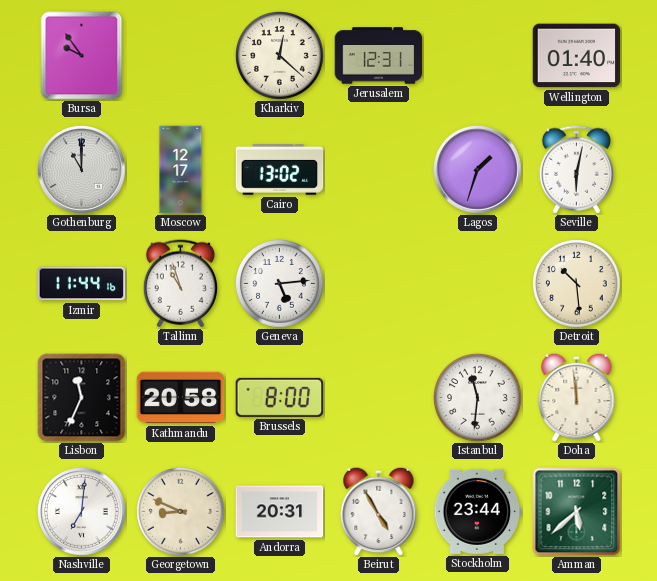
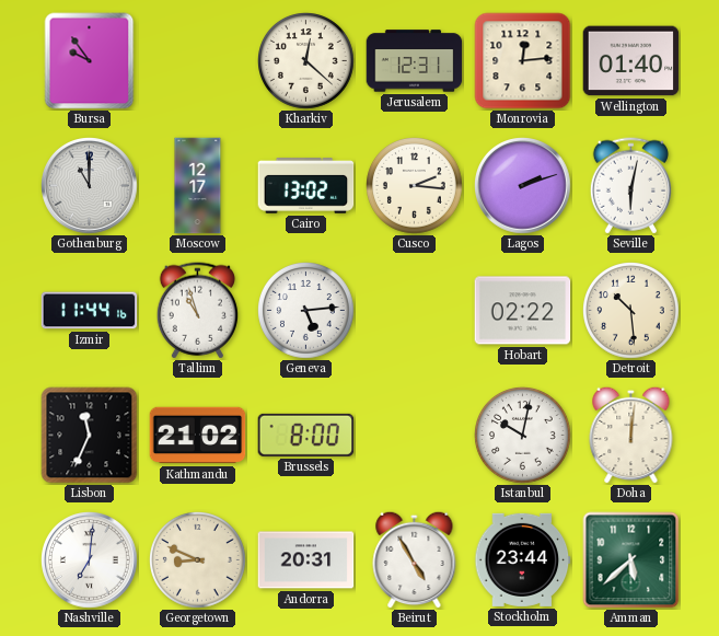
Monrovia: none -> 12:14 (523, 61)
Cusco: none -> 2:16 (415, 186)
Lagos: 1:33 -> 2:12 (523, 186)
Hobart: none -> 02:22 (523, 311)
Kathmandu: 20:58 -> 21:02 (198, 436)
Istanbul: 11:31 -> 10:02 (523, 436)
Doha: 11:59 -> 12:01 (631, 435)
